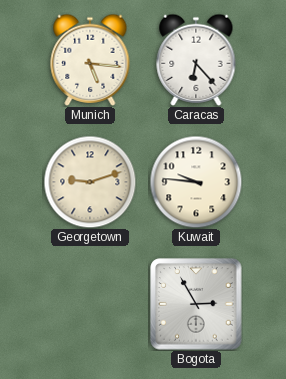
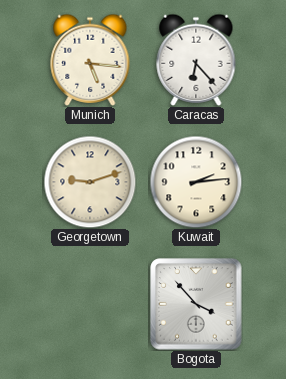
Kuwait: 9:46 -> 2:14 (196, 182)
Bogota: 2:55 -> 3:53 (196, 304)
